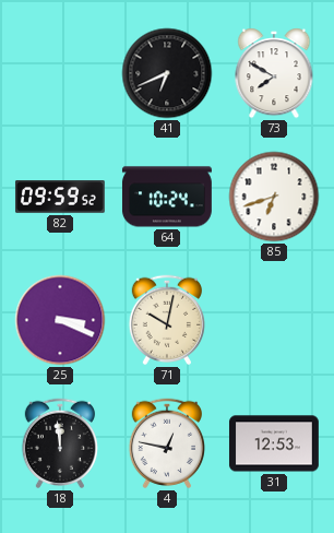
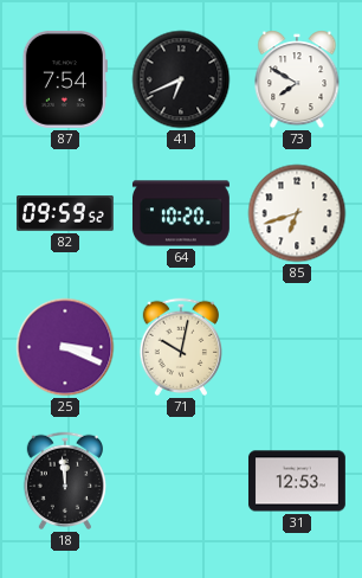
87: none -> 7:54 (65, 79)
64: 10:24 -> 10:20 (181, 213)
4: 12:47 -> none (166, 443)
